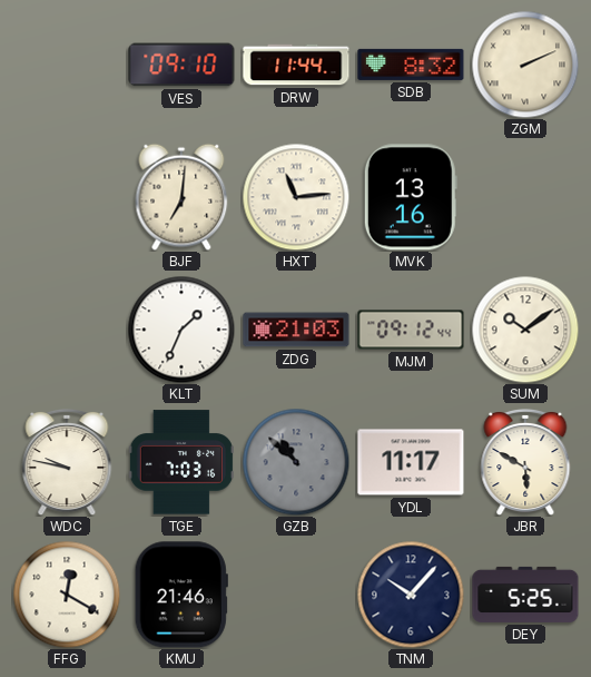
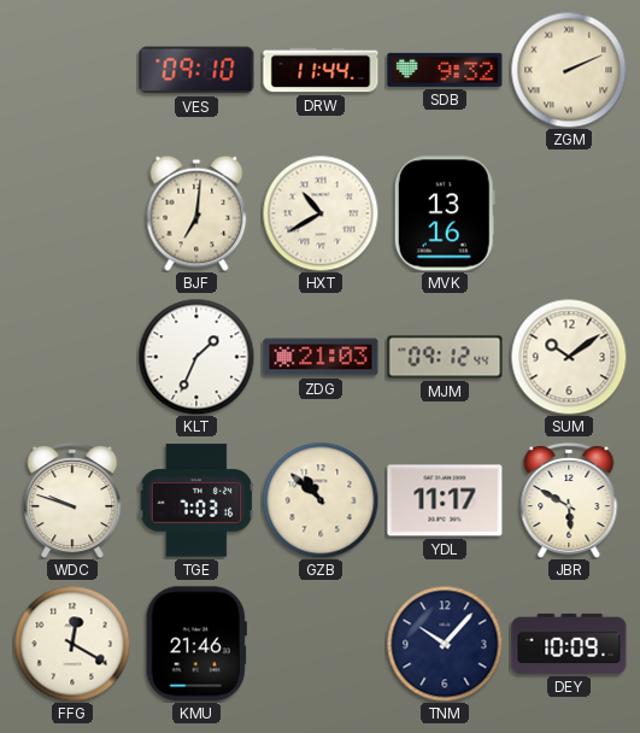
SDB: 8:32 -> 9:32 (445, 70)
HXT: 11:14 -> 10:40 (321, 213)
WDC: 9:47 -> 9:48 (72, 500)
GZB dial: grey -> cream (321, 500)
DEY: 5:25 -> 10:09 (569, 644)
